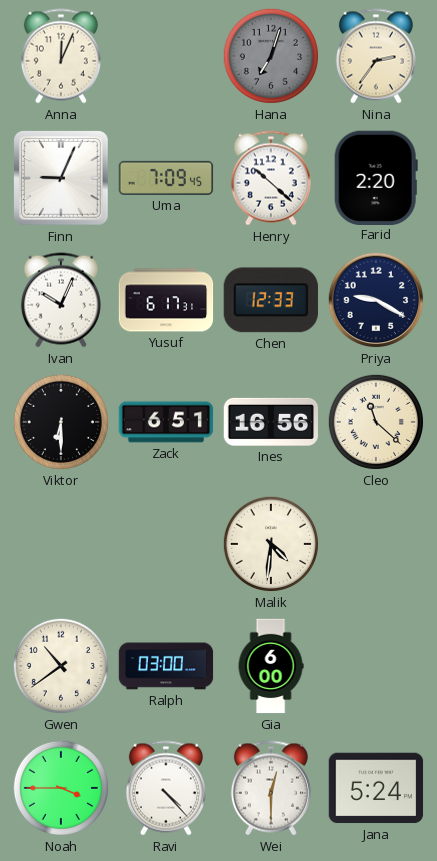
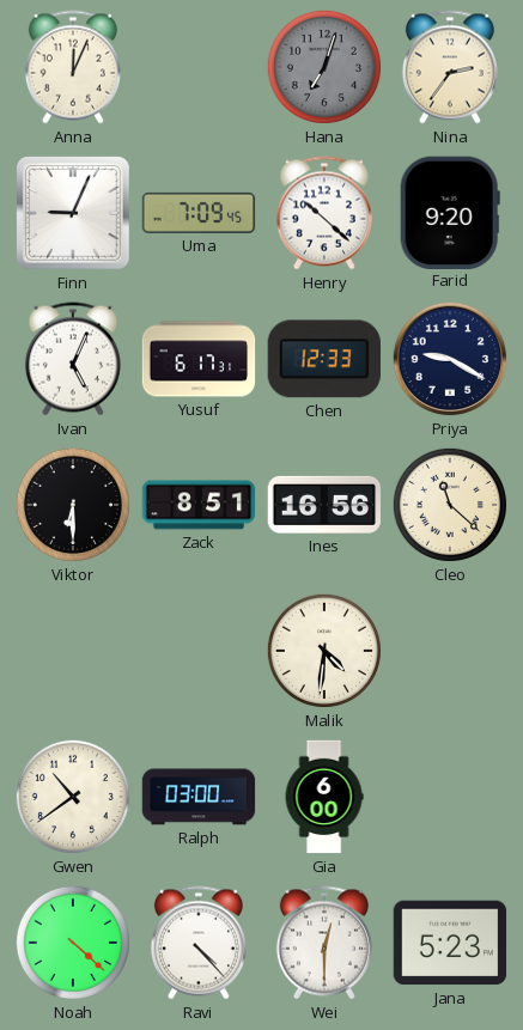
Farid: 2:20 -> 9:20 (450, 212)
Ivan: 10:04 -> 5:04 (73, 359)
Zack: 6:51 -> 8:51 (199, 505)
Noah: 3:45 -> 4:22 (73, 943)
Jana: 5:24 -> 5:23 (450, 943)
